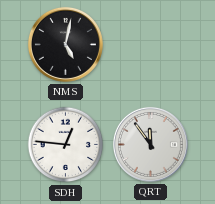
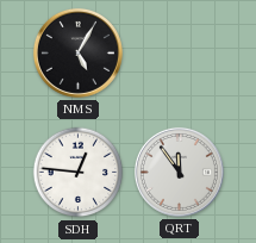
NMS: 5:02 -> 5:05 (77, 52)
